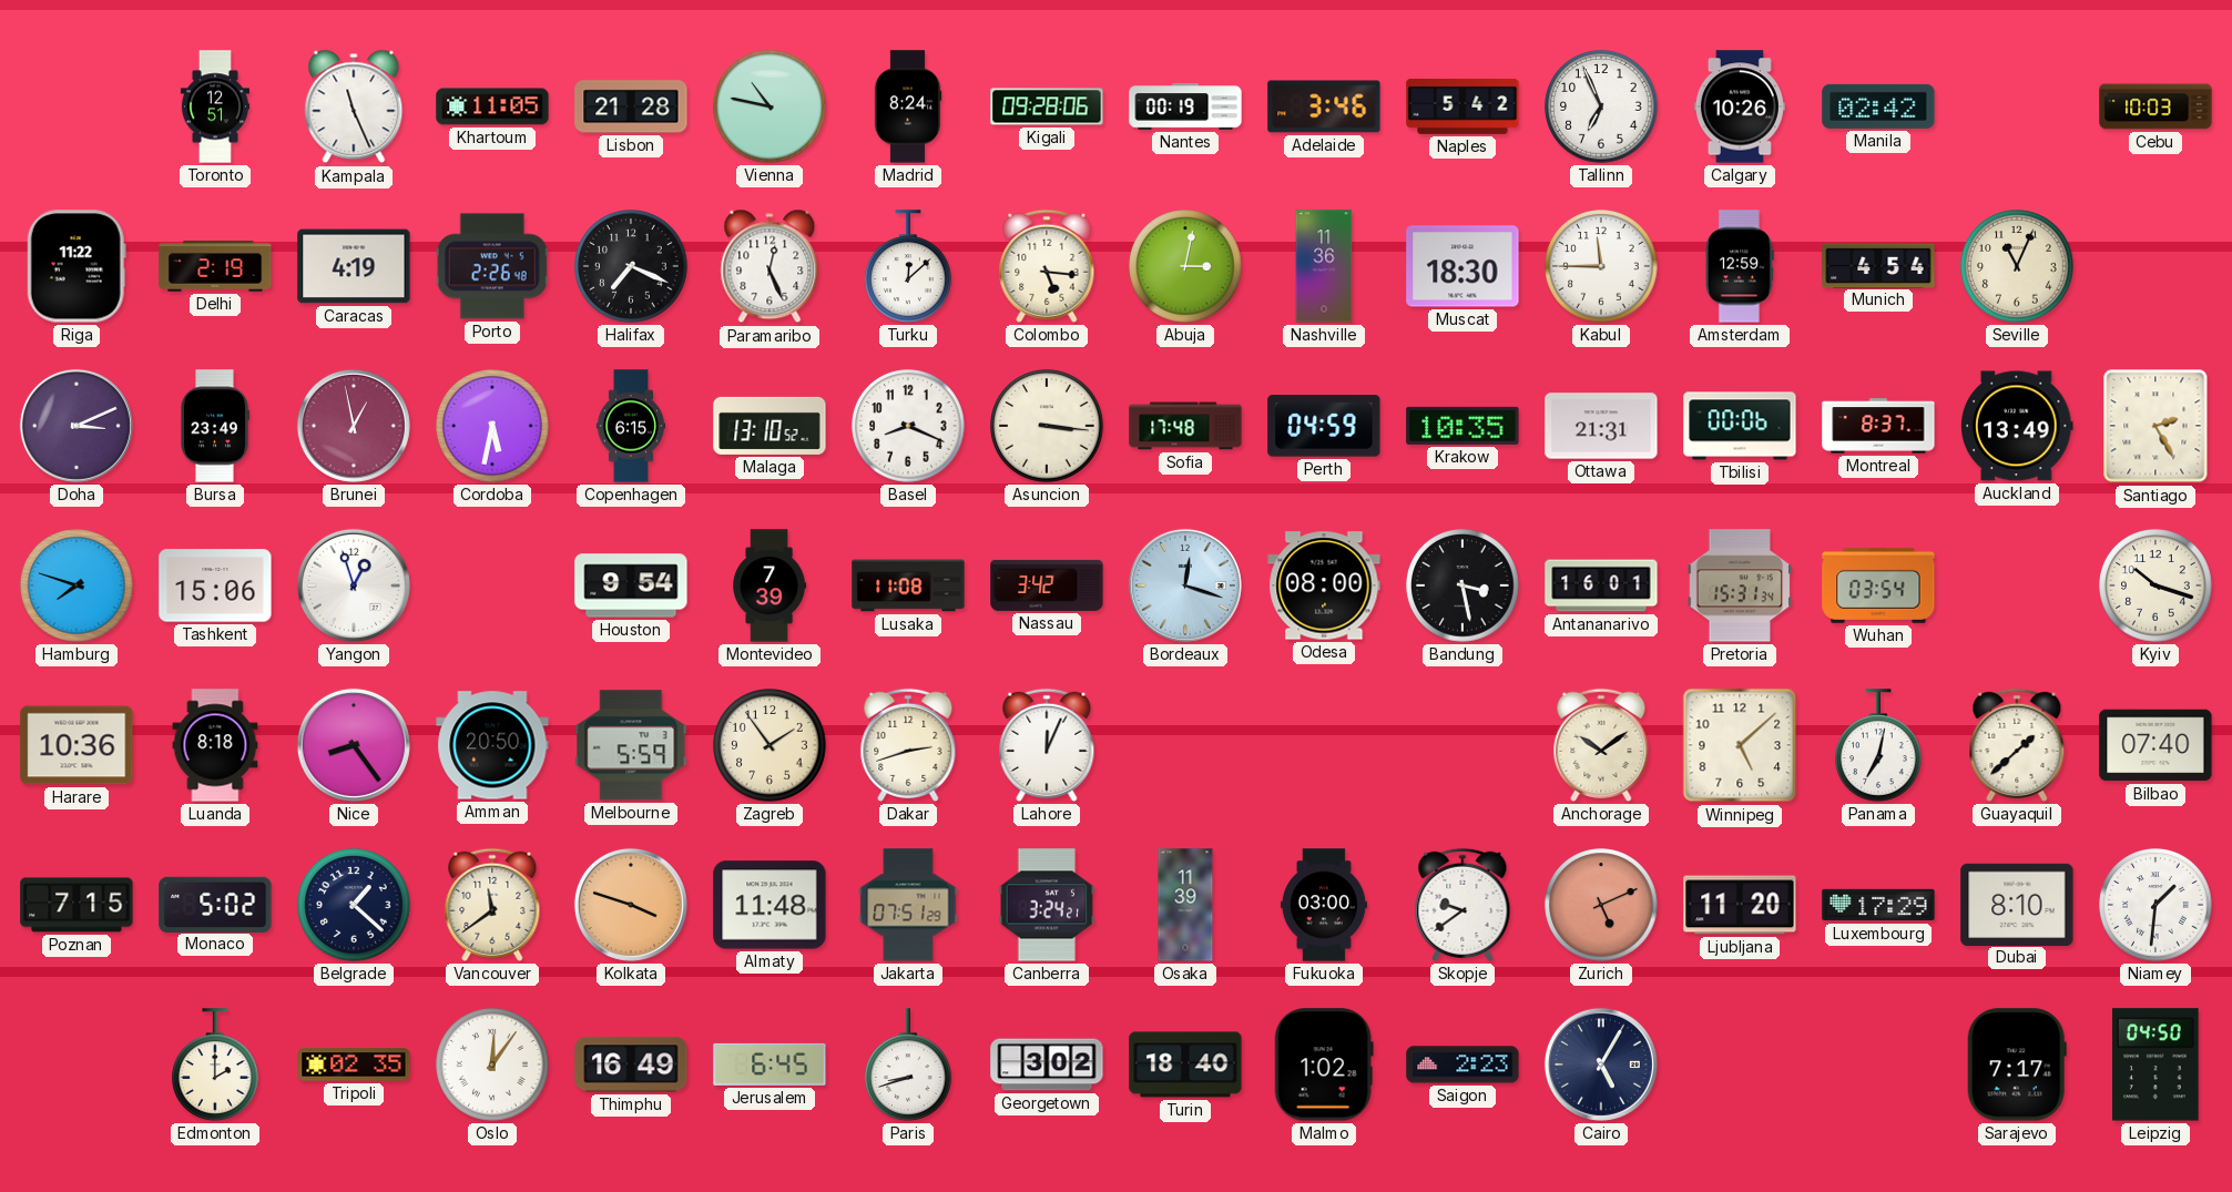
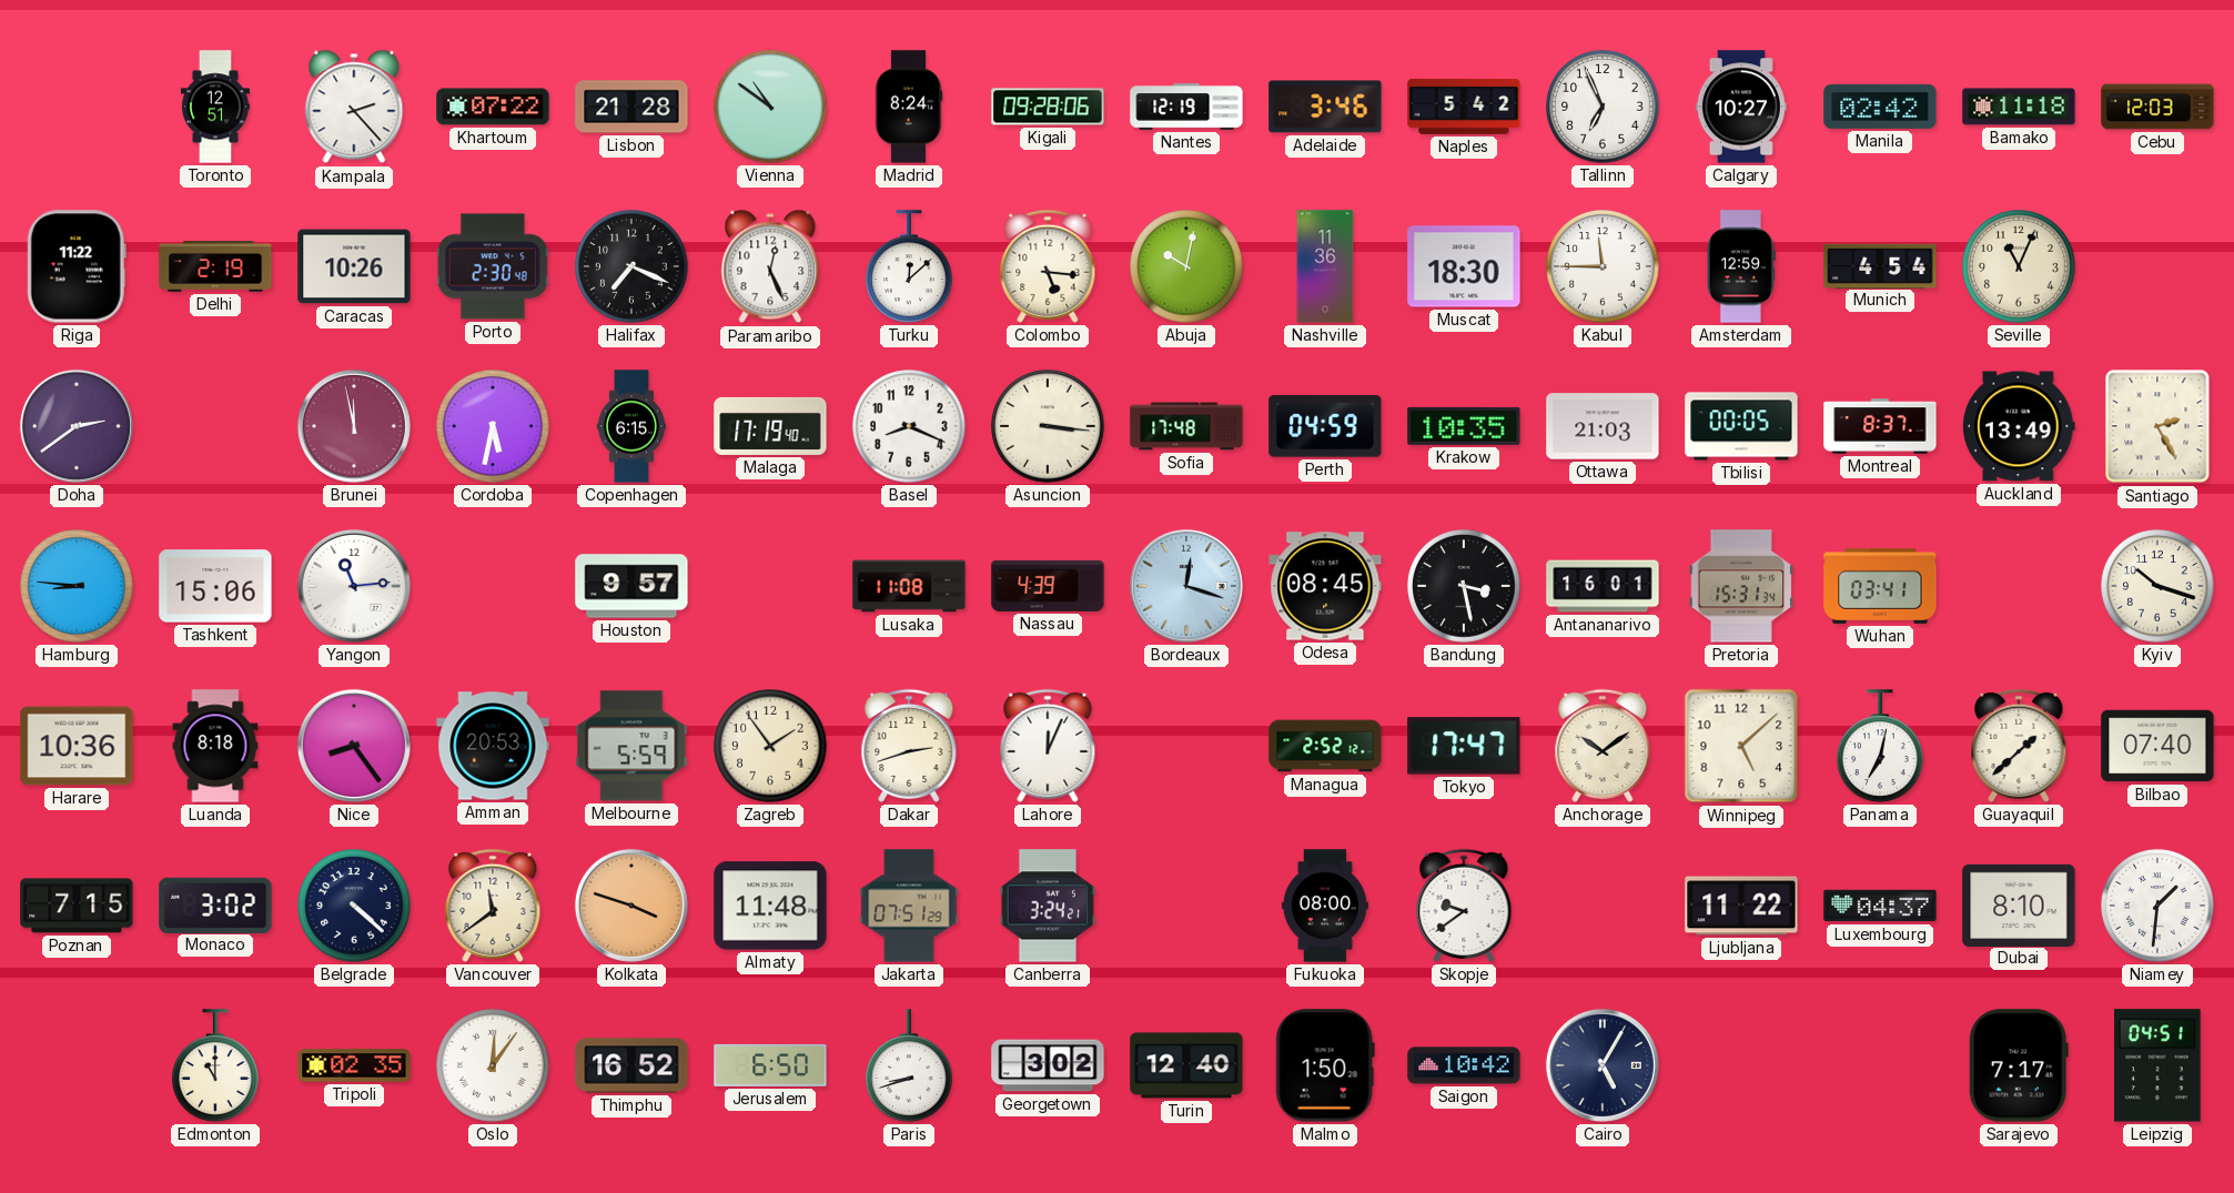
Kampala: 11:26 -> 2:23 (354, 107)
Khartoum: 11:05 -> 07:22 (493, 107)
Vienna: 10:47 -> 10:51 (770, 107)
Nantes: 00:19 -> 12:19 (1186, 107)
Calgary: 10:26 -> 10:27 (1741, 107)
Bamako: none -> 11:18 (2019, 107)
Cebu: 10:03 -> 12:03 (2157, 107)
Caracas: 4:19 -> 10:26 (354, 266)
Porto: 2:26 -> 2:30 (493, 266)
Abuja: 3:02 -> 10:02 (1186, 266)
Doha: 3:11 -> 2:39 (77, 426)
Bursa: 23:49 -> none (215, 426)
Brunei: 12:58 -> 11:58 (354, 426)
Malaga: 13:10 -> 17:19 (770, 426)
Ottawa: 21:31 -> 21:03 (1603, 426)
Tbilisi: 00:06 -> 00:05 (1741, 426)
Hamburg: 7:48 -> 8:46 (77, 586)
Yangon: 12:57 -> 11:14 (354, 586)
Houston: 9:54 -> 9:57 (631, 586)
Montevideo: 7:39 -> none (770, 585)
Nassau: 3:42 -> 4:39 (1048, 586)
Odesa: 08:00 -> 08:45 (1325, 586)
Wuhan: 03:54 -> 03:41 (1880, 586)
Amman: 20:50 -> 20:53 (493, 746)
Managua: none -> 2:52 (1325, 746)
Tokyo: none -> 17:47 (1464, 746)
Monaco: 5:02 -> 3:02 (215, 904)
Belgrade: 1:22 -> 4:22 (354, 906)
Osaka: 11:39 -> none (1185, 905)
Fukuoka: 03:00 -> 08:00 (1325, 906)
Zurich: 5:11 -> none (1601, 905)
Ljubljana: 11:20 -> 11:22 (1741, 906)
Luxembourg: 17:29 -> 04:37 (1880, 906)
Edmonton: 2:00 -> 11:00 (216, 1065)
Thimphu: 16:49 -> 16:52 (631, 1065)
Jerusalem: 6:45 -> 6:50 (770, 1065)
Turin: 18:40 -> 12:40 (1186, 1065)
Malmo: 1:02 -> 1:50 (1325, 1065)
Saigon: 2:23 -> 10:42 (1464, 1065)
Leipzig: 04:50 -> 04:51 (2157, 1065)
